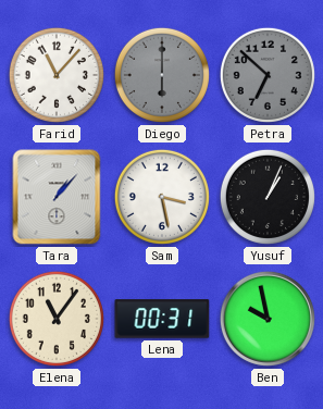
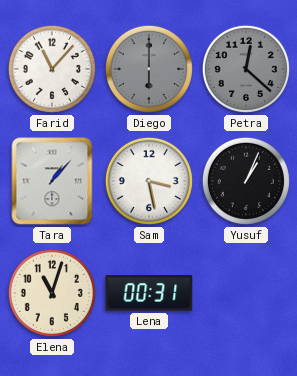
Petra: 6:52 -> 12:22 (246, 69)
Elena: 11:06 -> 11:03 (52, 293)
Ben: 9:58 -> none (268, 319)
